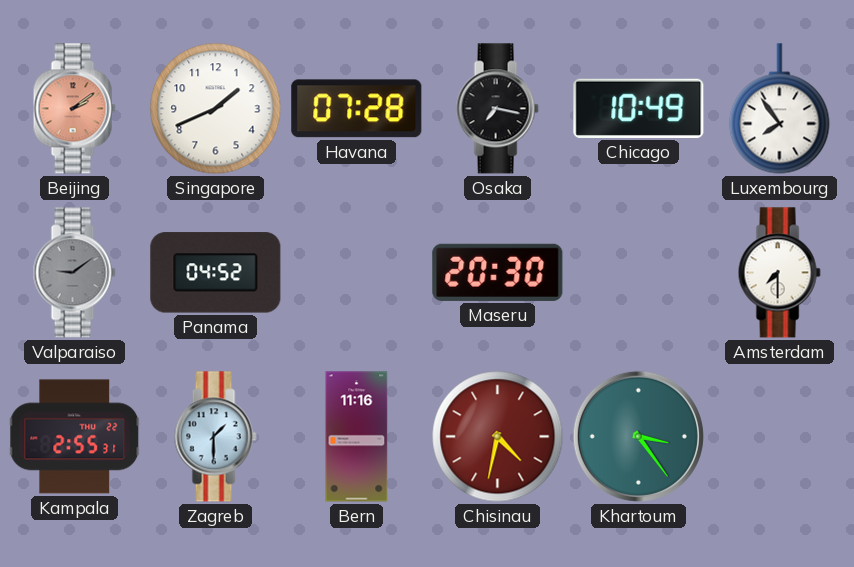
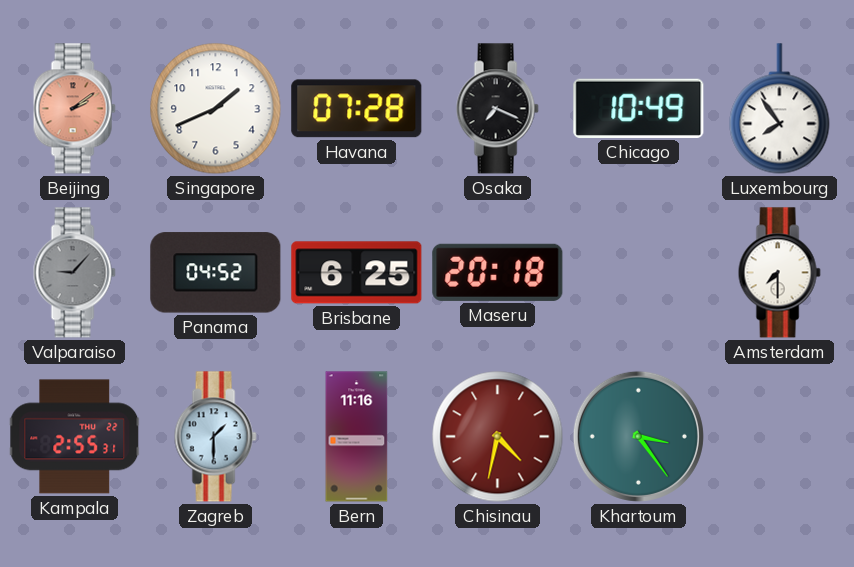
Osaka: 7:17 -> 7:19 (497, 109)
Valparaiso: 9:09 -> 9:07 (74, 273)
Brisbane: none -> 6:25 (357, 273)
Maseru: 20:30 -> 20:18 (498, 272)
